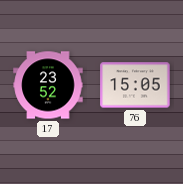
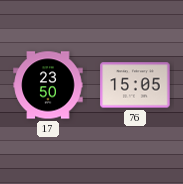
17: 23:52 -> 23:50 (48, 85)
